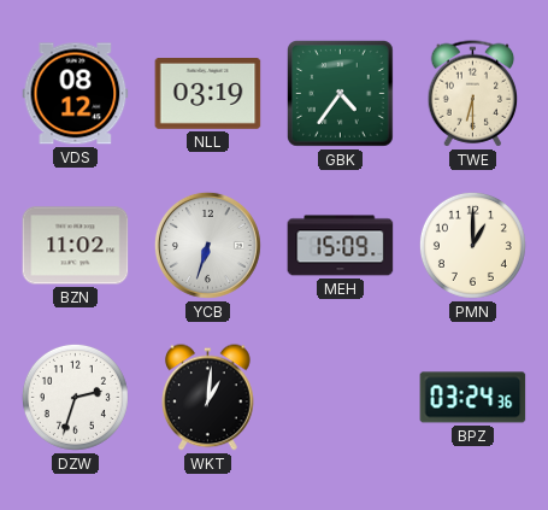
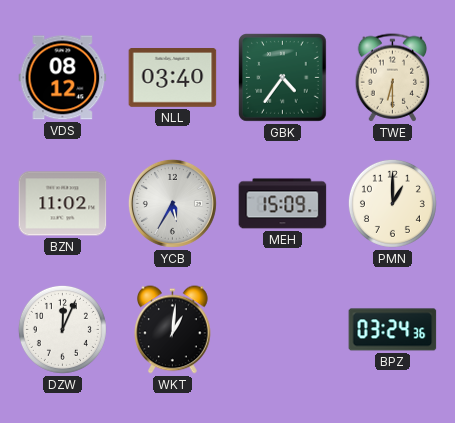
NLL: 03:19 -> 03:40 (173, 78)
YCB: 6:33 -> 5:35 (172, 203)
DZW: 2:33 -> 12:04 (62, 329)
